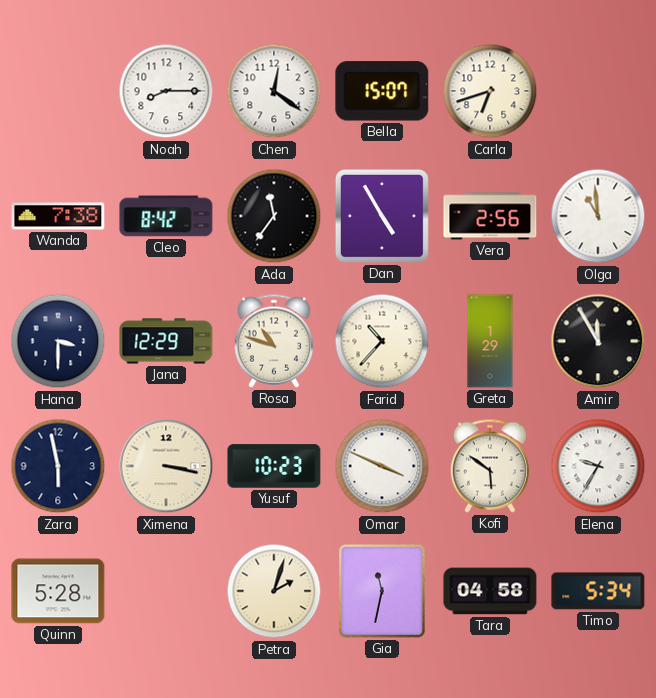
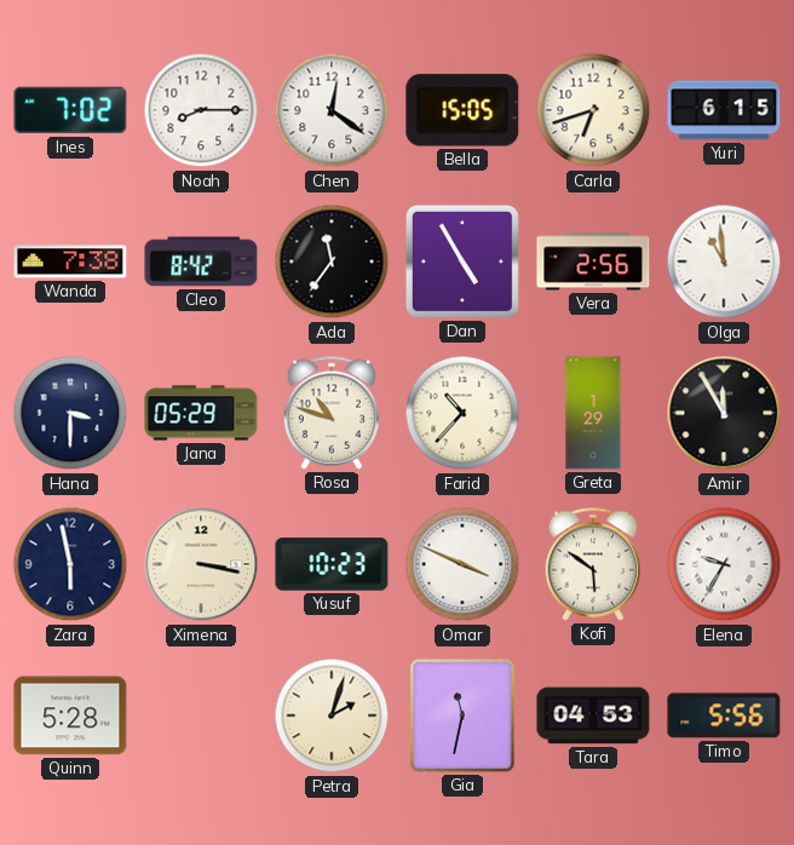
Ines: none -> 7:02 (70, 110)
Bella: 15:07 -> 15:05 (462, 110)
Yuri: none -> 6:15 (724, 110)
Jana: 12:29 -> 05:29 (201, 413)
Tara: 04:58 -> 04:53 (593, 715)
Timo: 5:34 -> 5:56 (724, 715)
